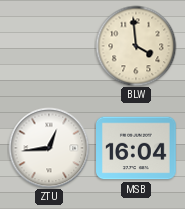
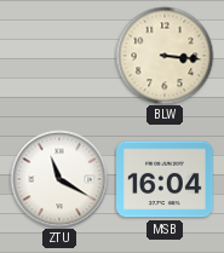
BLW: 3:59 -> 3:16 (165, 56)
ZTU: 12:44 -> 11:20 (59, 179)
